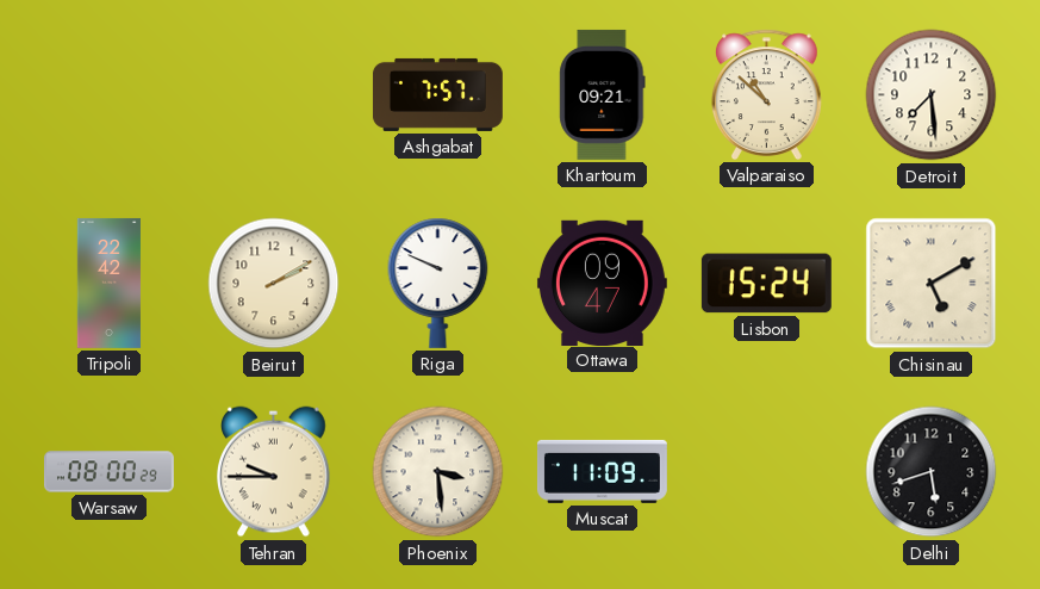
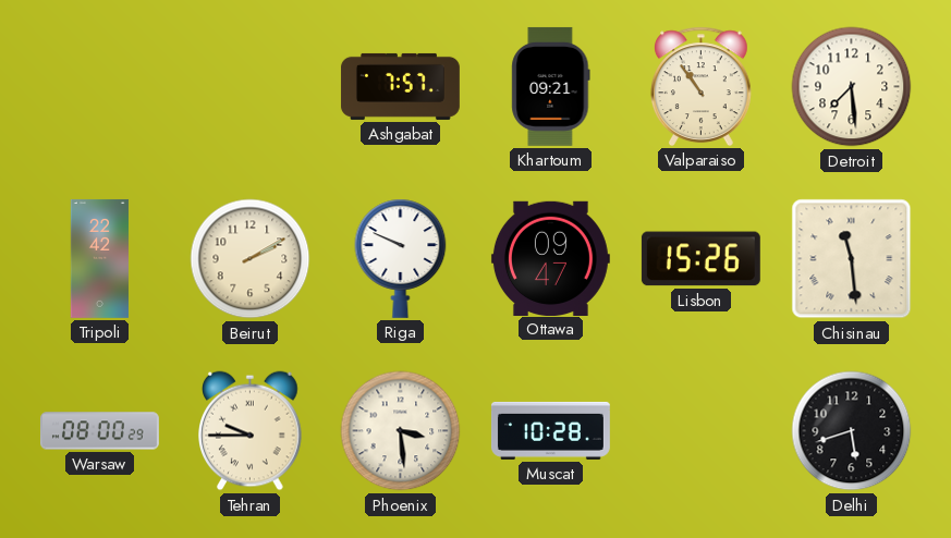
Valparaiso: 10:52 -> 10:54 (700, 86)
Lisbon: 15:24 -> 15:26 (700, 259)
Chisinau: 5:10 -> 11:29 (852, 259)
Muscat: 11:09 -> 10:28 (550, 430)
